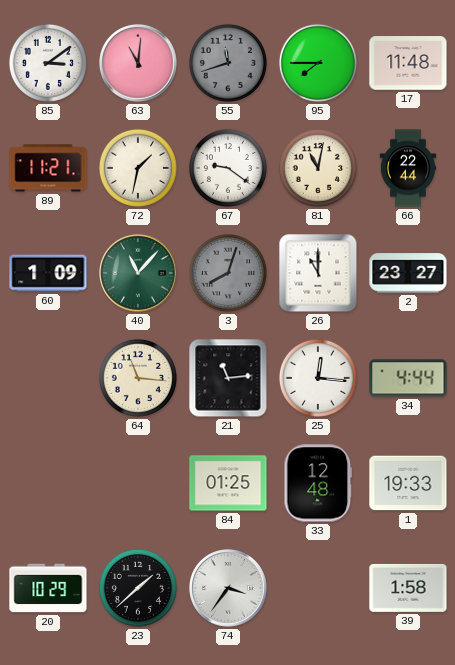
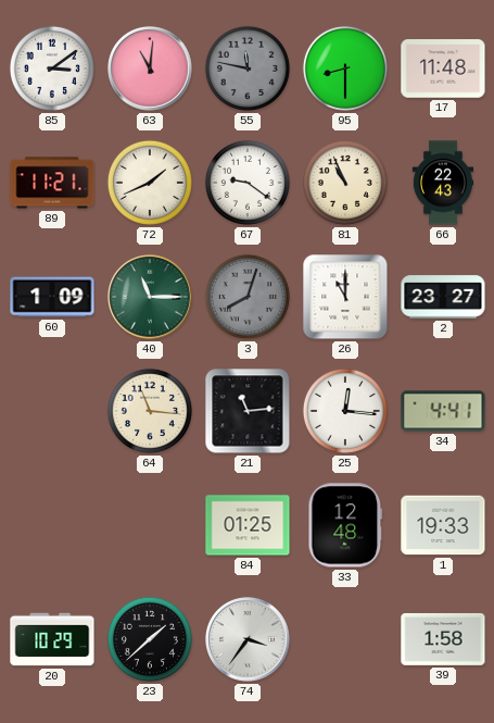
55: 11:42 -> 11:47 (248, 68)
95: 7:45 -> 8:30 (345, 68)
72: 1:32 -> 1:41 (150, 183)
81: 11:02 -> 10:56 (345, 183)
66: 22:44 -> 22:43 (443, 183)
40: 11:07 -> 11:15 (150, 297)
34: 4:44 -> 4:41 (443, 411)
